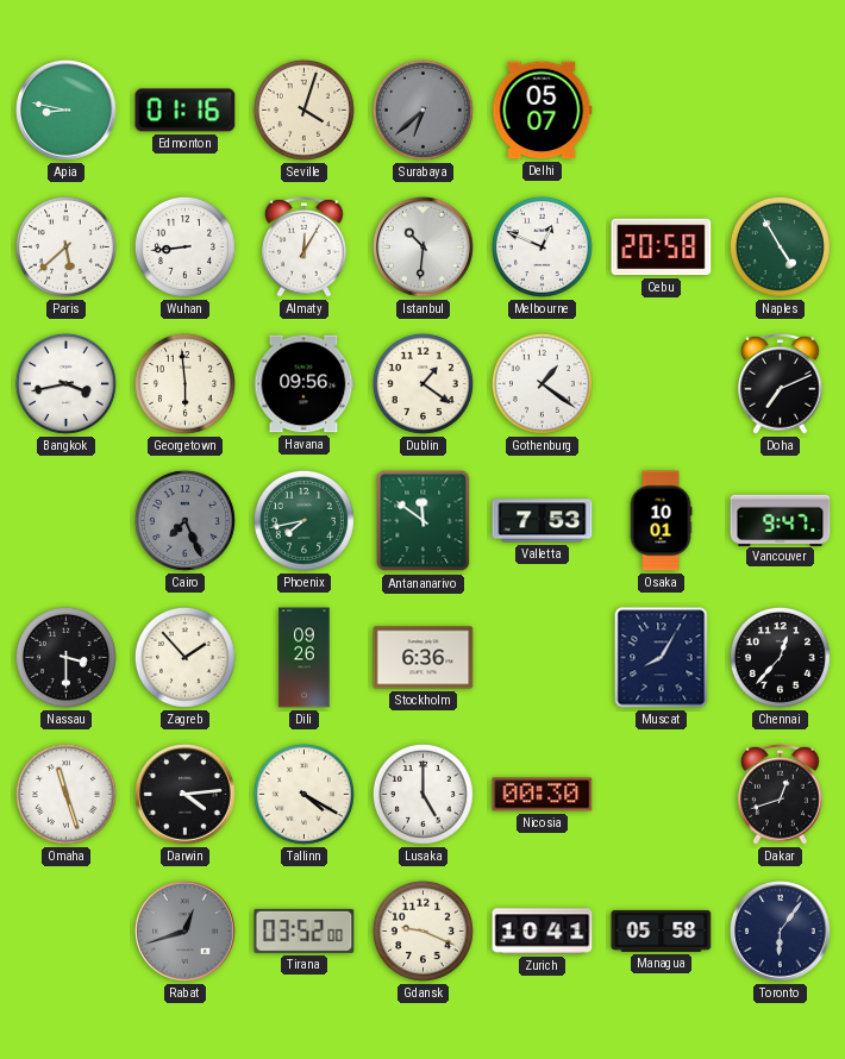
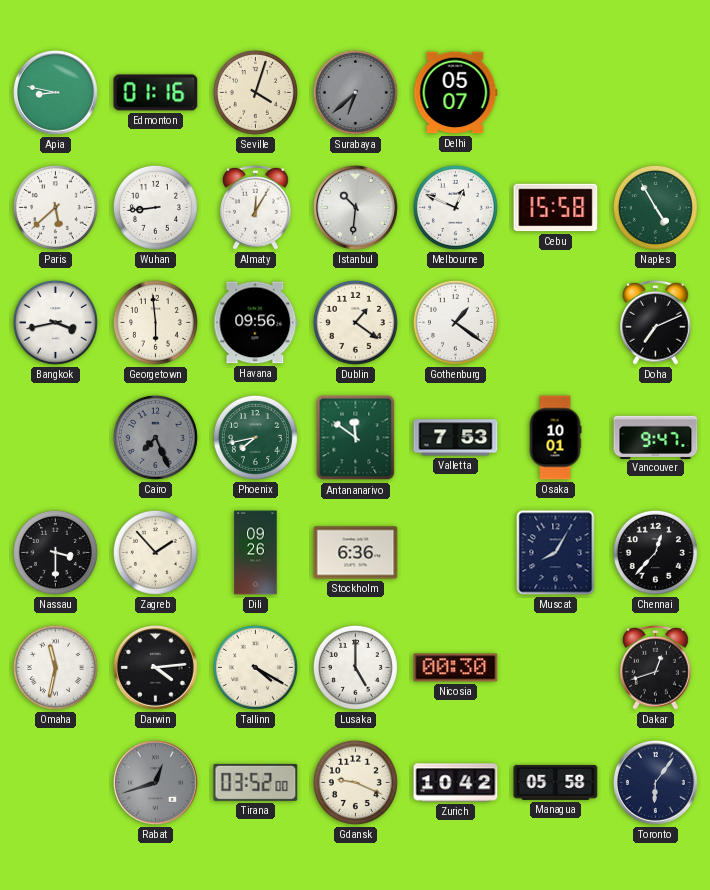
Cebu: 20:58 -> 15:58 (556, 208)
Omaha: 11:27 -> 11:32 (55, 667)
Zurich: 10:41 -> 10:42 (456, 783)
